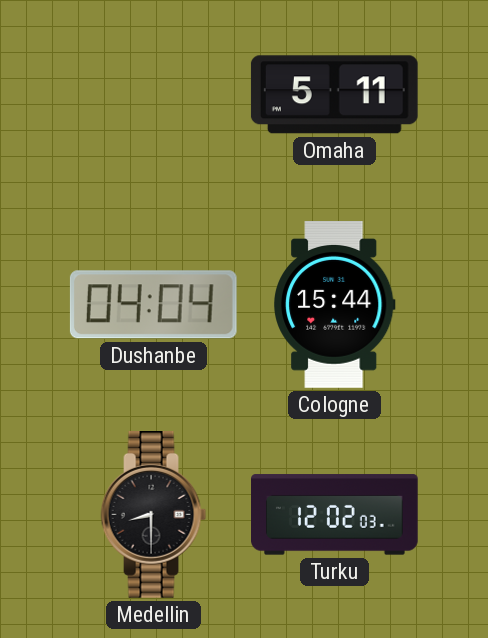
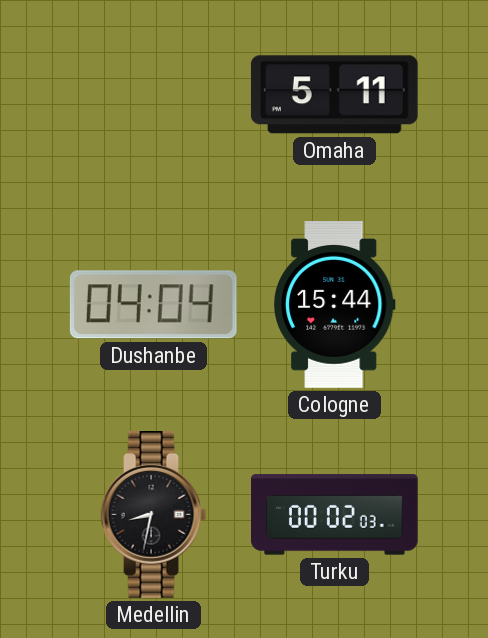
Medellin: 8:30 -> 8:32 (154, 515)
Turku: 12:02 -> 00:02 (335, 515)
